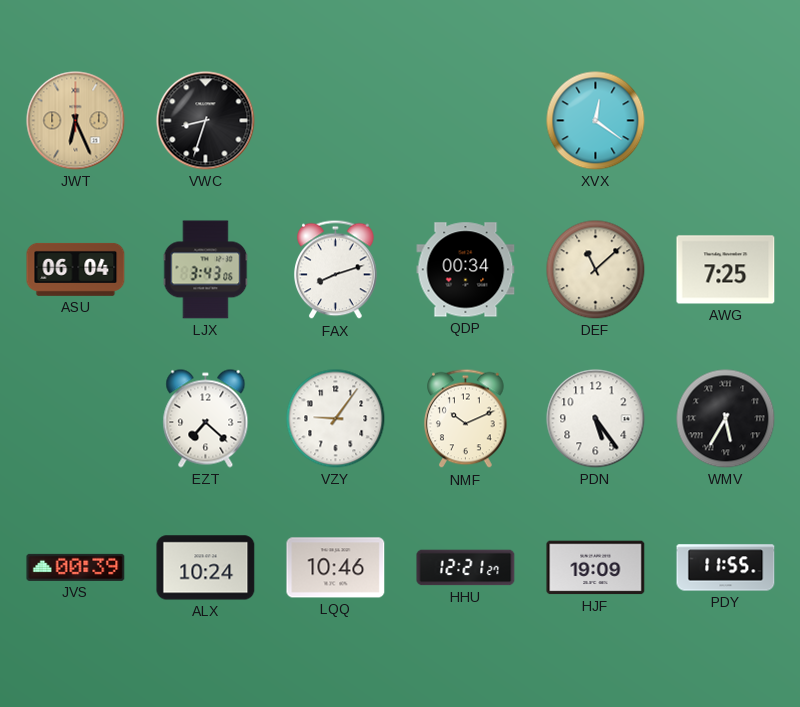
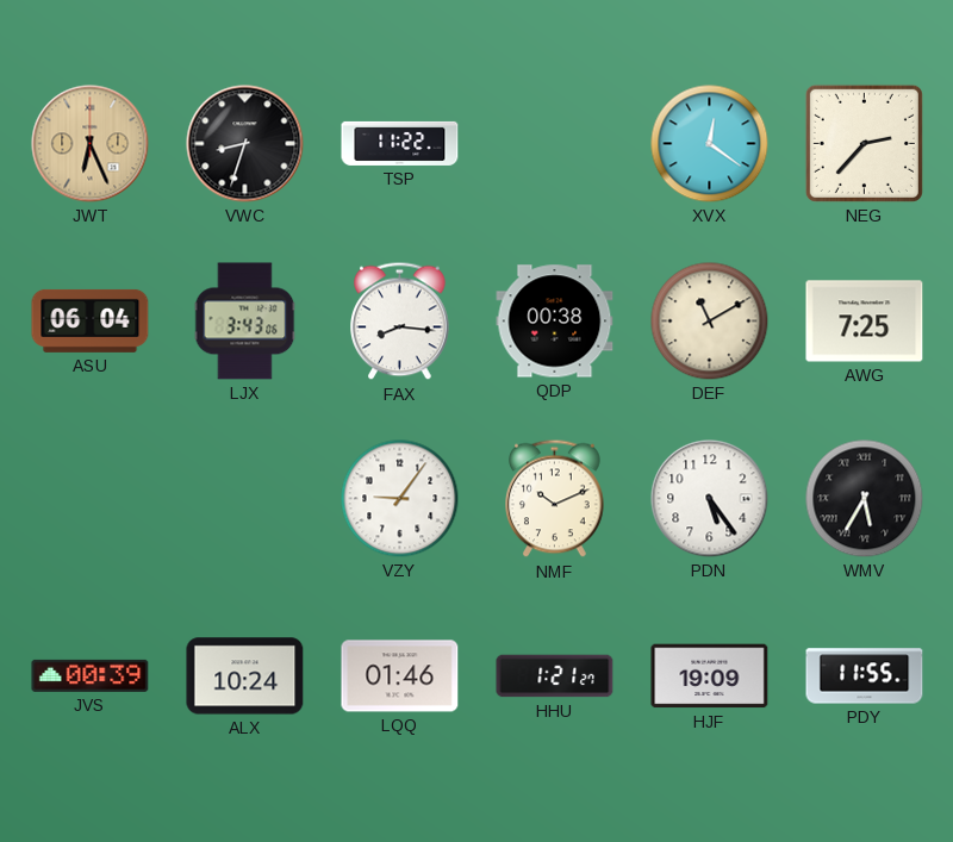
TSP: none -> 11:22 (400, 143)
NEG: none -> 2:37 (864, 143)
FAX: 8:12 -> 8:16 (400, 322)
QDP: 00:34 -> 00:38 (555, 322)
DEF: 11:08 -> 11:10 (710, 322)
EZT: 7:22 -> none (206, 419)
LQQ: 10:46 -> 01:46 (400, 676)
HHU: 12:21 -> 1:21 (555, 676)
